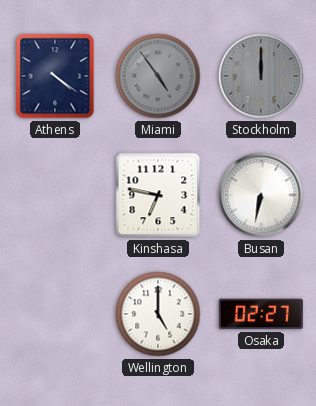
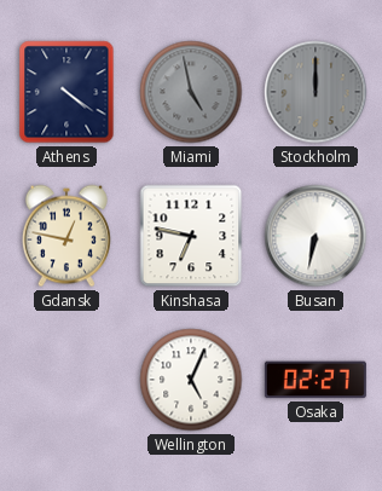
Miami: 4:54 -> 4:58 (191, 92)
Gdansk: none -> 12:47 (66, 236)
Wellington: 5:00 -> 5:04 (191, 380)
